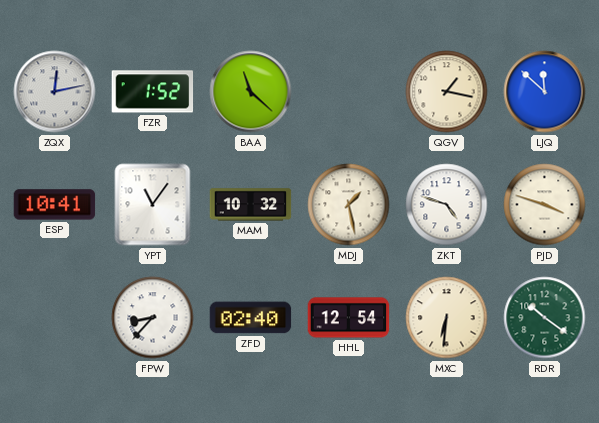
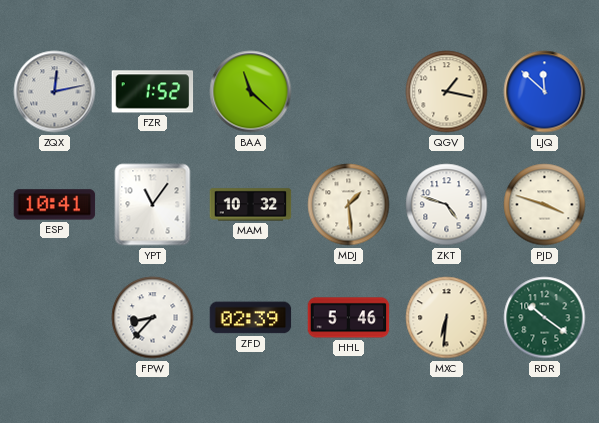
MDJ: 1:28 -> 1:29 (349, 205)
ZFD: 02:40 -> 02:39 (251, 318)
HHL: 12:54 -> 5:46 (349, 318)
